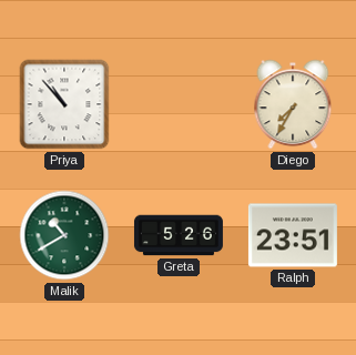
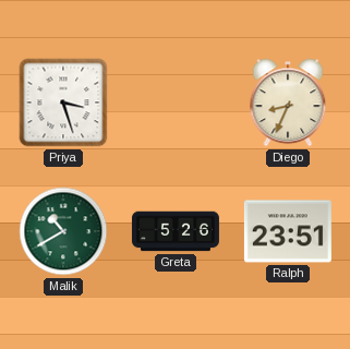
Priya: 10:53 -> 3:27 (63, 103)
Diego: 7:35 -> 8:34 (288, 103)
